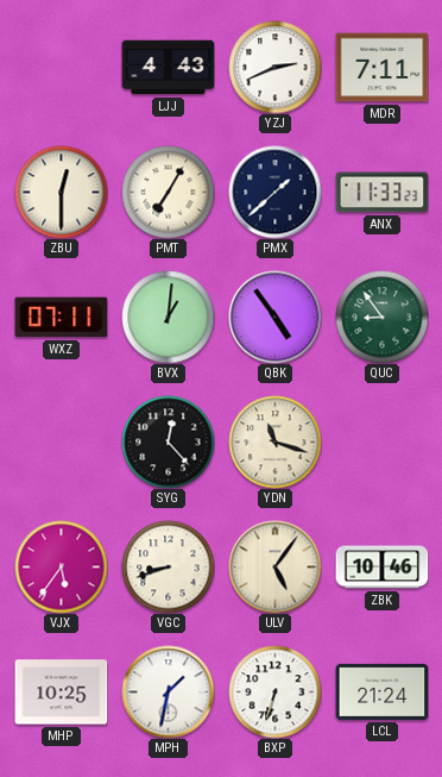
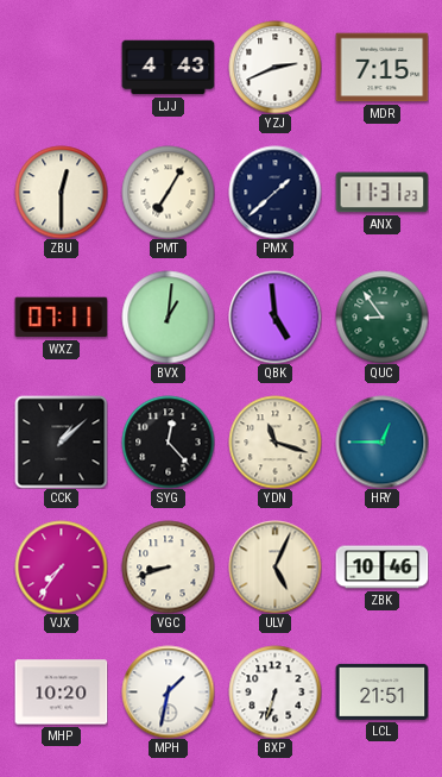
MDR: 7:11 -> 7:15 (381, 68)
ANX: 11:33 -> 11:31 (381, 193)
QBK: 4:54 -> 4:59 (274, 317)
CCK: none -> 1:08 (61, 441)
HRY: none -> 12:45 (381, 441)
VJX: 5:36 -> 7:36 (61, 566)
ULV: 5:06 -> 5:04 (274, 566)
MHP: 10:25 -> 10:20 (61, 693)
LCL: 21:24 -> 21:51 (381, 691)
